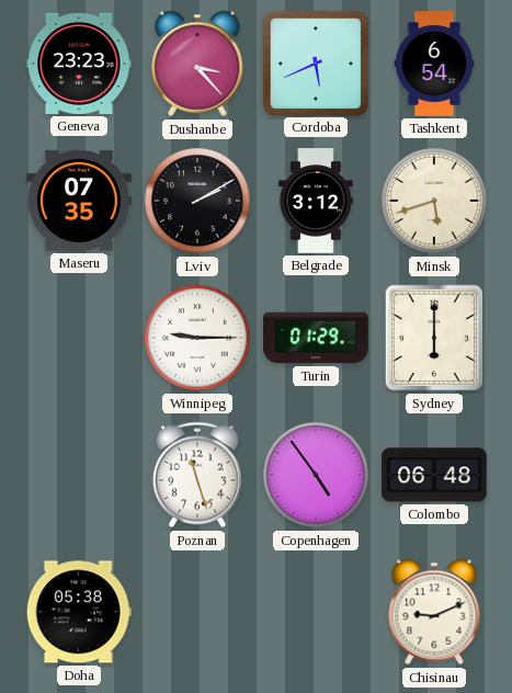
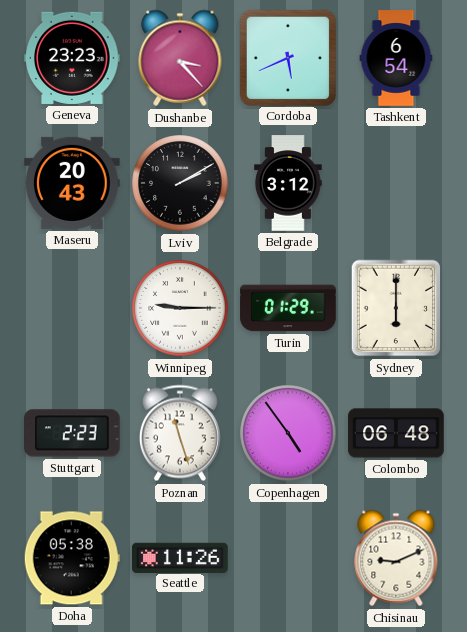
Maseru: 07:35 -> 20:43 (72, 183)
Minsk: 5:42 -> none (434, 201)
Stuttgart: none -> 2:23 (73, 433)
Seattle: none -> 11:26 (180, 557)
